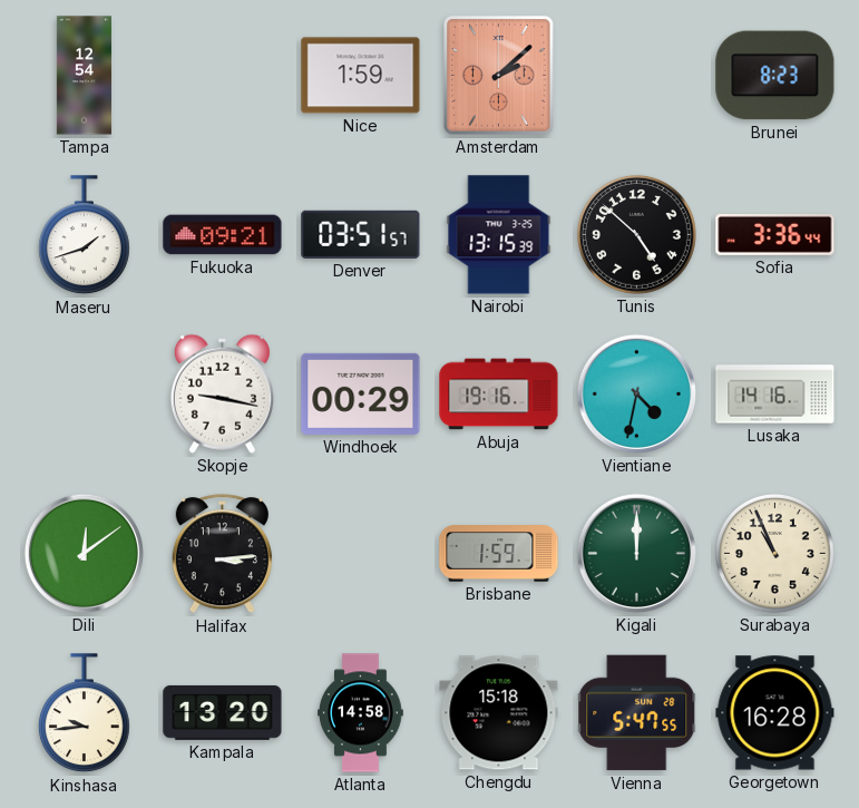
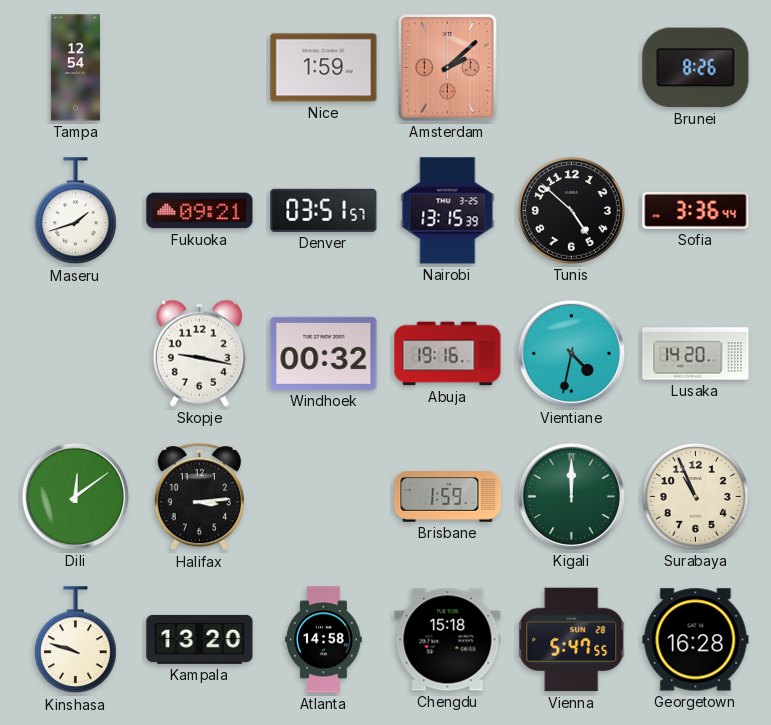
Brunei: 8:23 -> 8:26 (696, 68)
Windhoek: 00:29 -> 00:32 (324, 353)
Lusaka: 14:16 -> 14:20 (696, 354)
Kinshasa: 9:44 -> 9:48 (75, 640)
